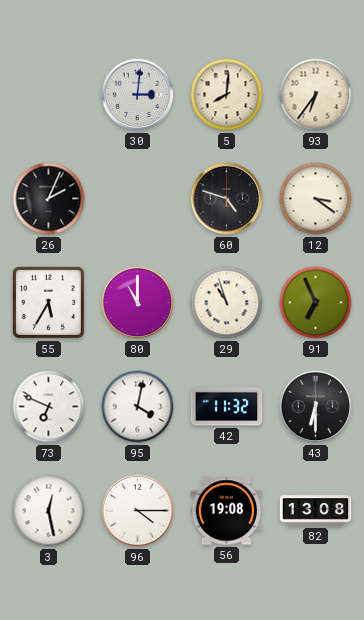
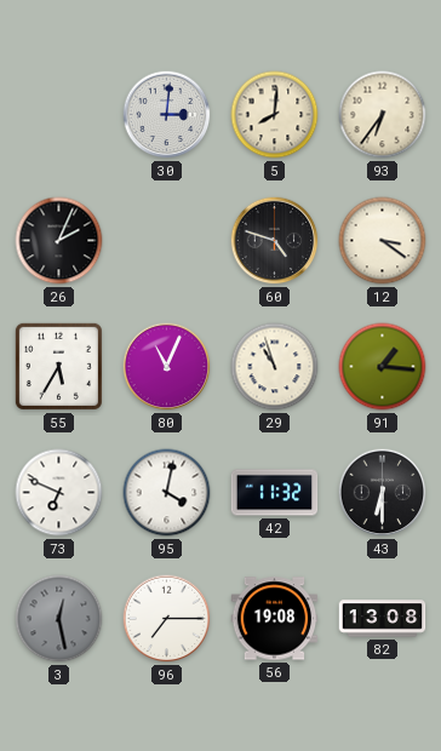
80: 11:00 -> 11:04 (167, 367)
91: 6:56 -> 1:16 (383, 367)
3 dial: white -> grey (59, 619)
96: 4:15 -> 7:15 (167, 619)
